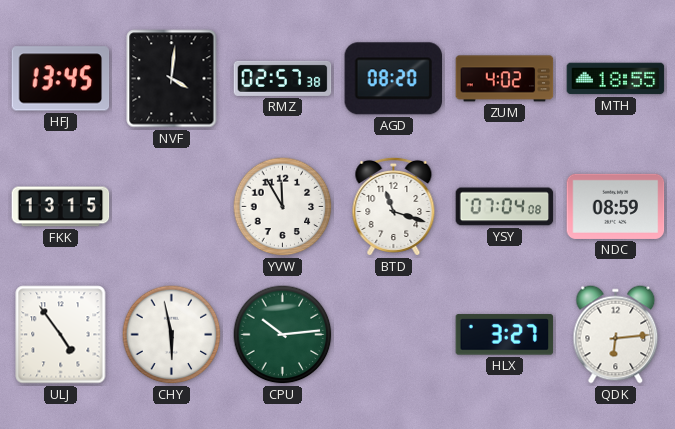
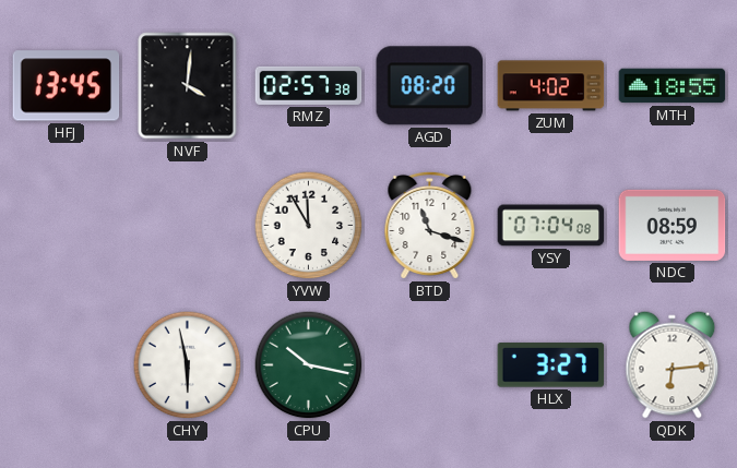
FKK: 13:15 -> none (61, 207)
ULJ: 4:54 -> none (61, 335)
CPU: 10:14 -> 10:17 (309, 365)
